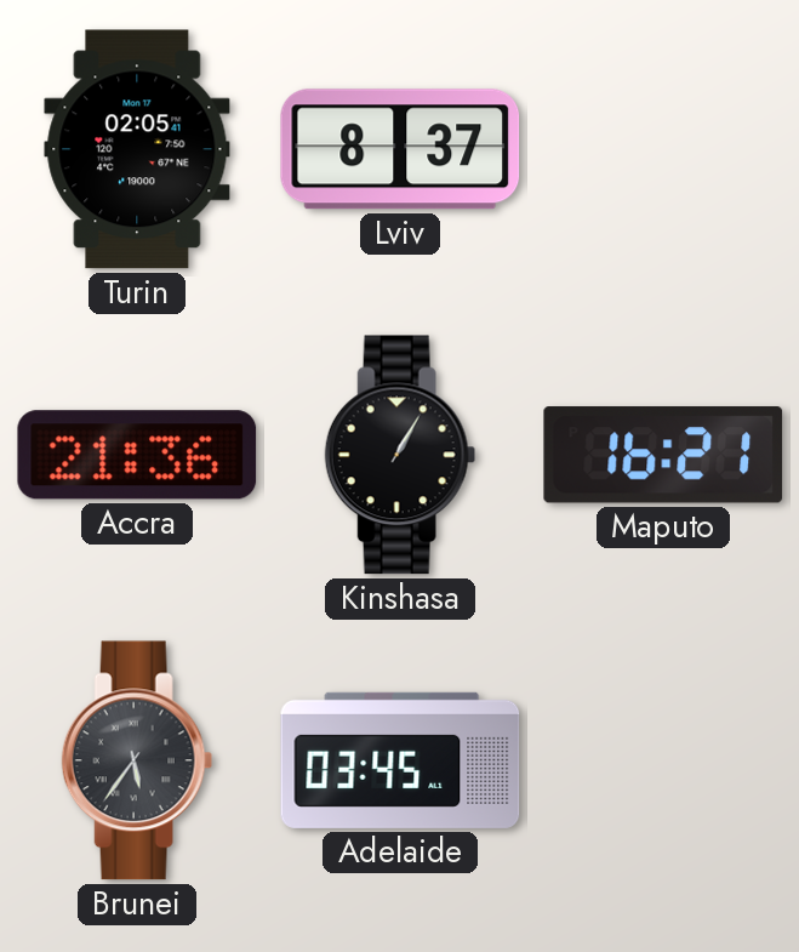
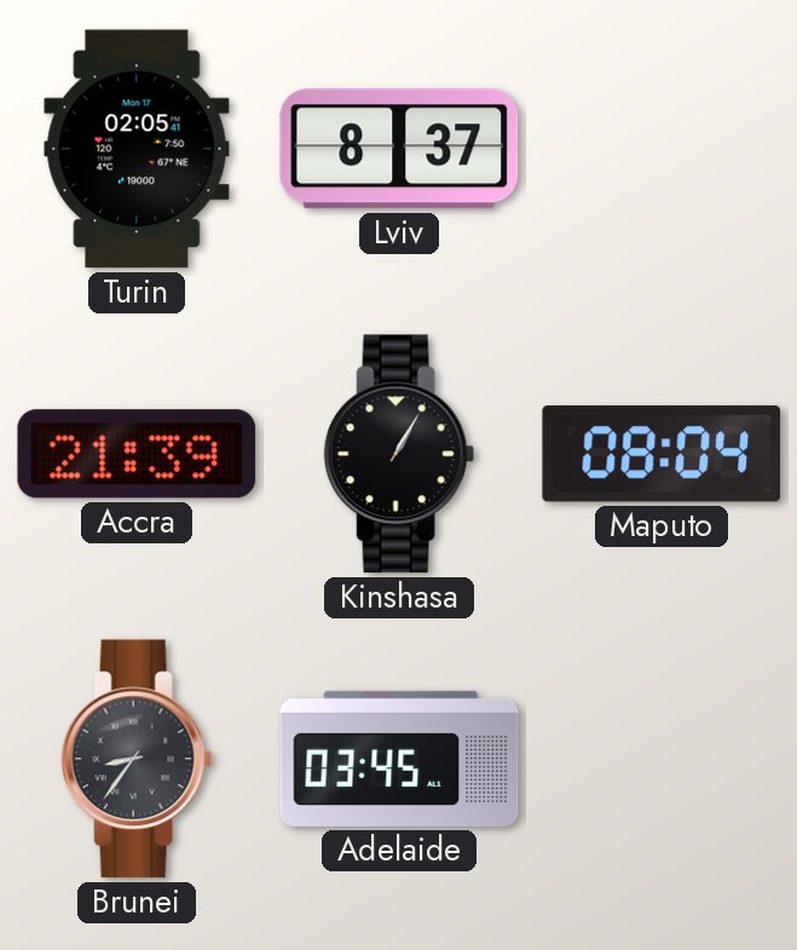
Accra: 21:36 -> 21:39 (137, 454)
Maputo: 16:21 -> 08:04 (662, 455)
Brunei: 5:36 -> 8:36 (137, 759)
